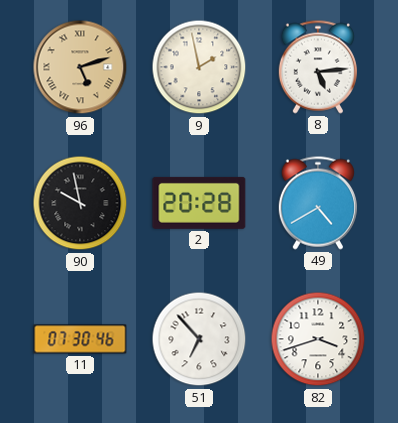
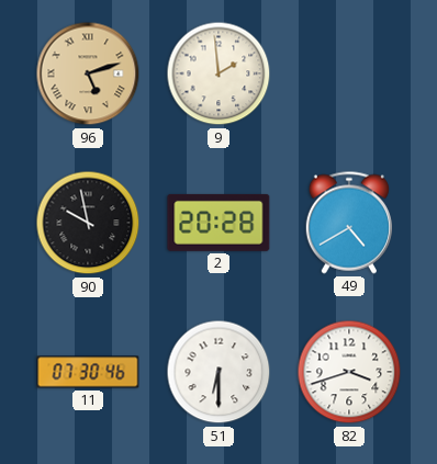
9: 1:58 -> 1:59 (218, 73)
8: 5:14 -> none (318, 67)
51: 6:53 -> 6:30 (218, 372)
